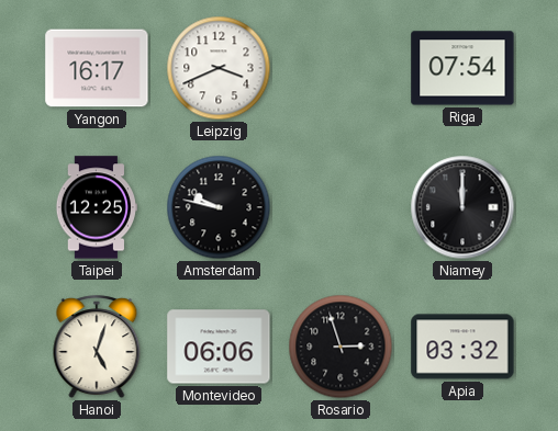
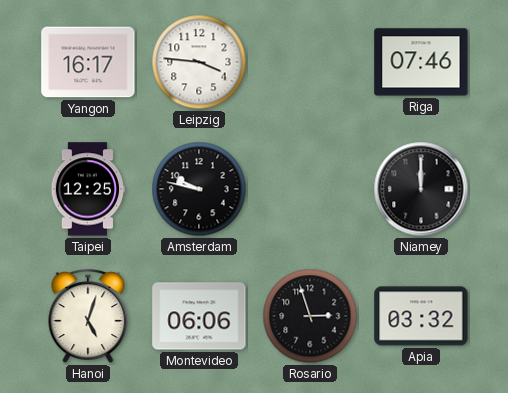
Leipzig: 3:41 -> 3:46 (199, 62)
Riga: 07:54 -> 07:46 (421, 62)
